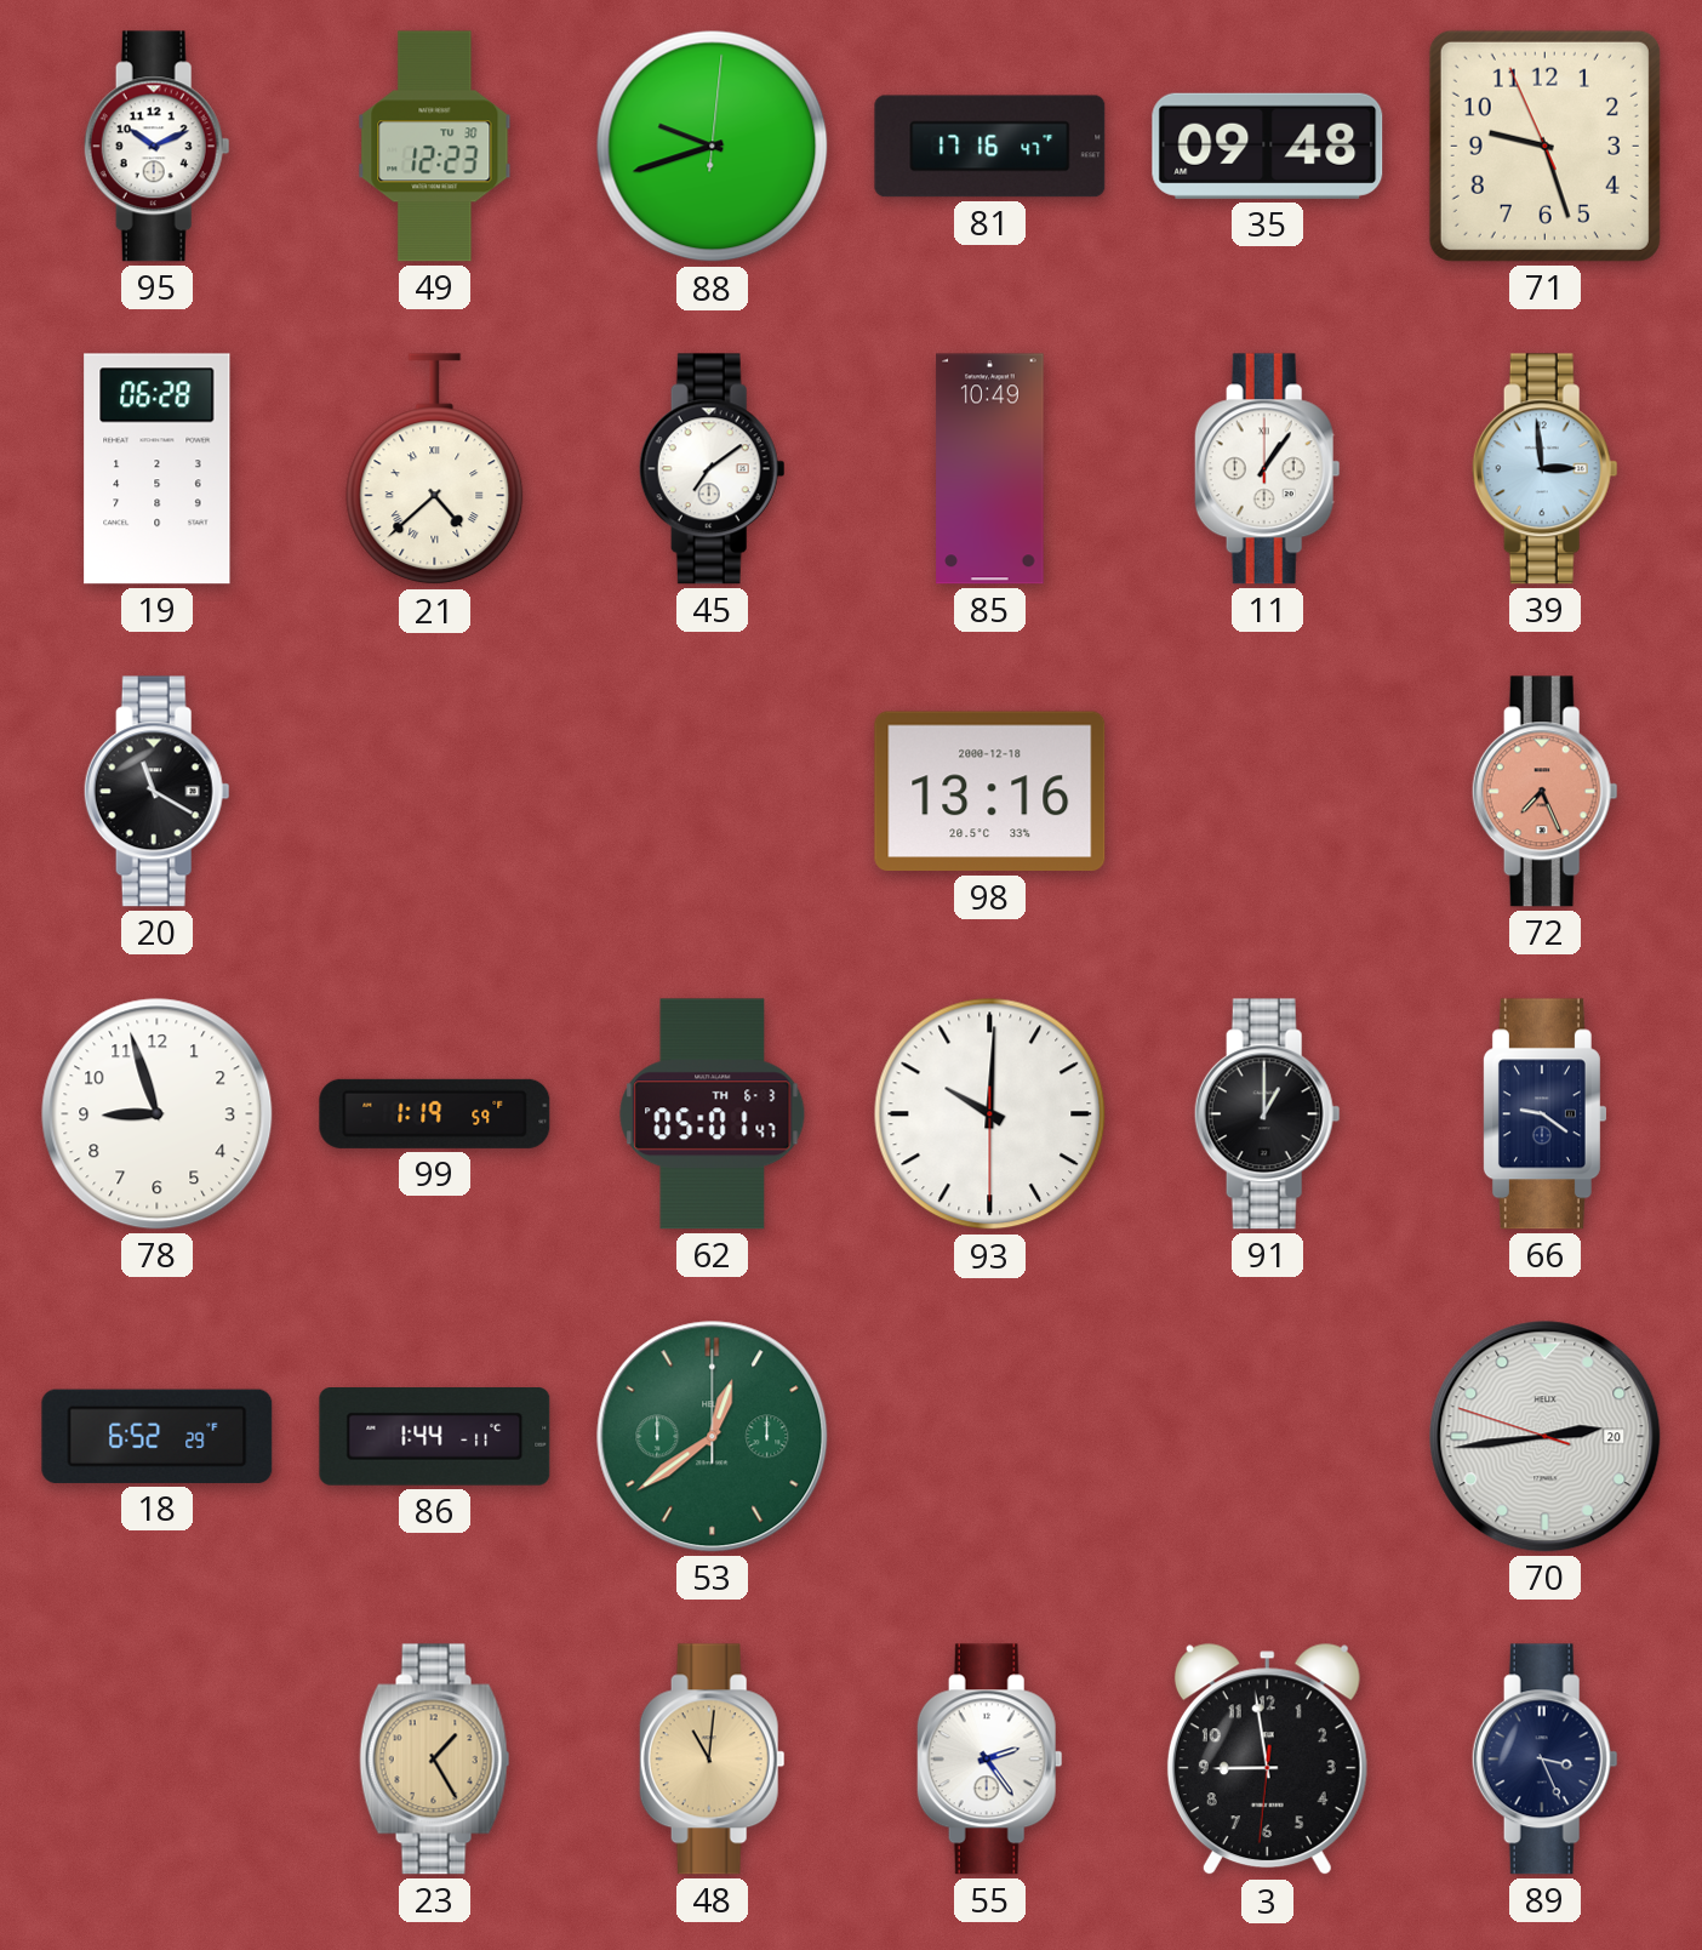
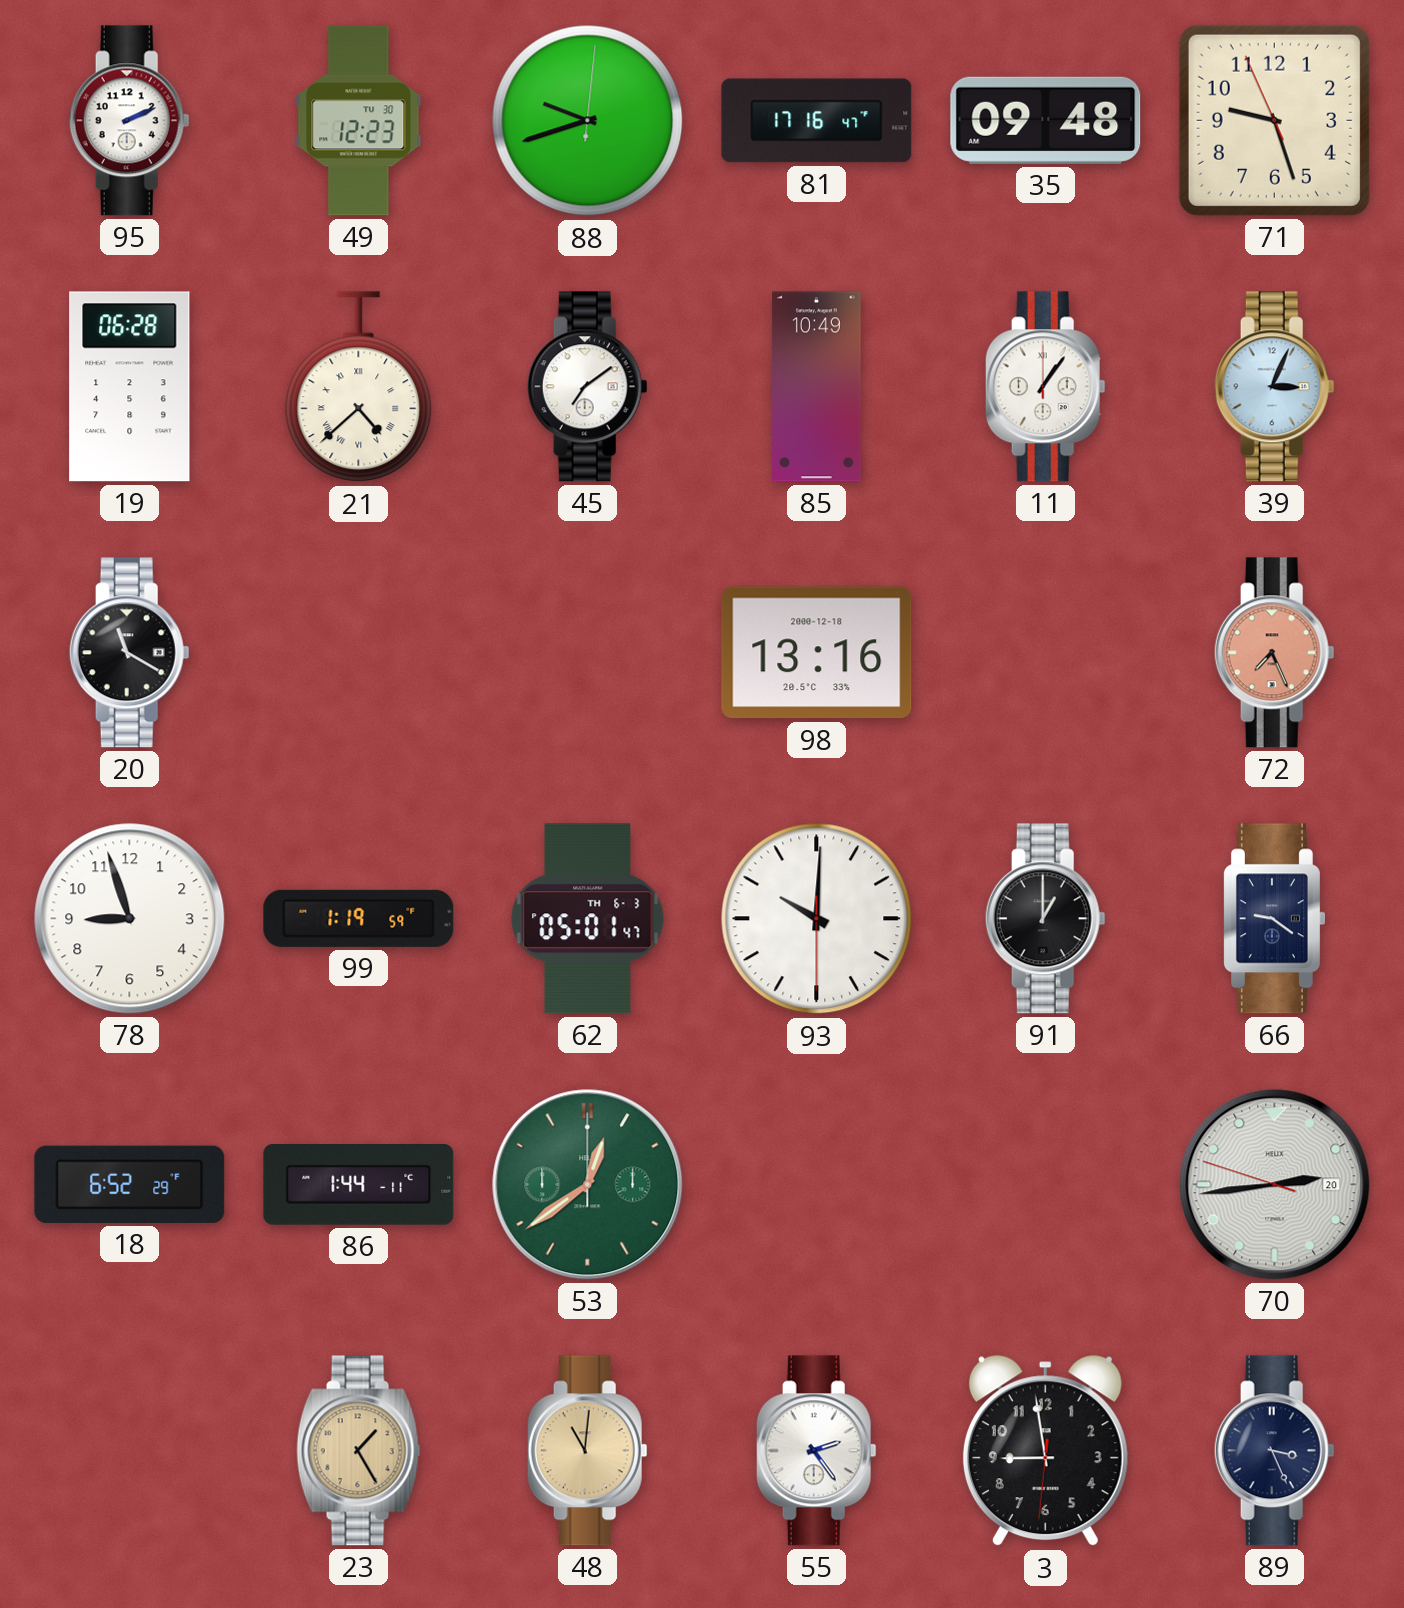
95: 10:11 -> 2:11 (129, 121)
39: 2:59 -> 3:04 (1274, 387)
